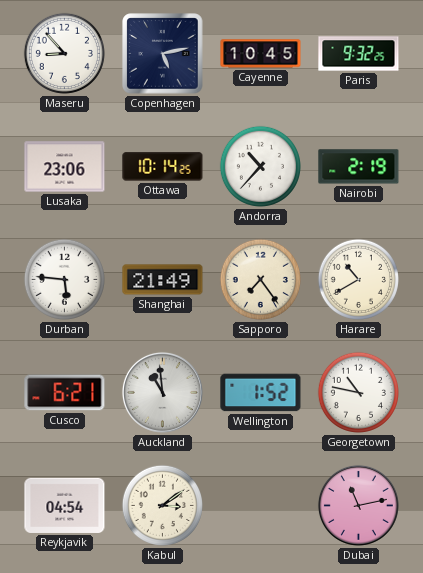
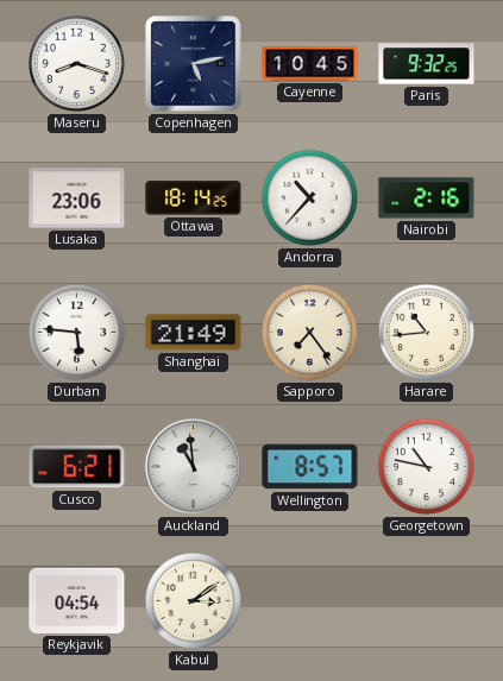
Maseru: 8:53 -> 8:18 (76, 63)
Ottawa: 10:14 -> 18:14 (194, 198)
Nairobi: 2:19 -> 2:16 (427, 198)
Harare: 10:40 -> 10:44 (426, 332)
Wellington: 1:52 -> 8:57 (310, 467)
Dubai: 11:13 -> none (358, 505)
